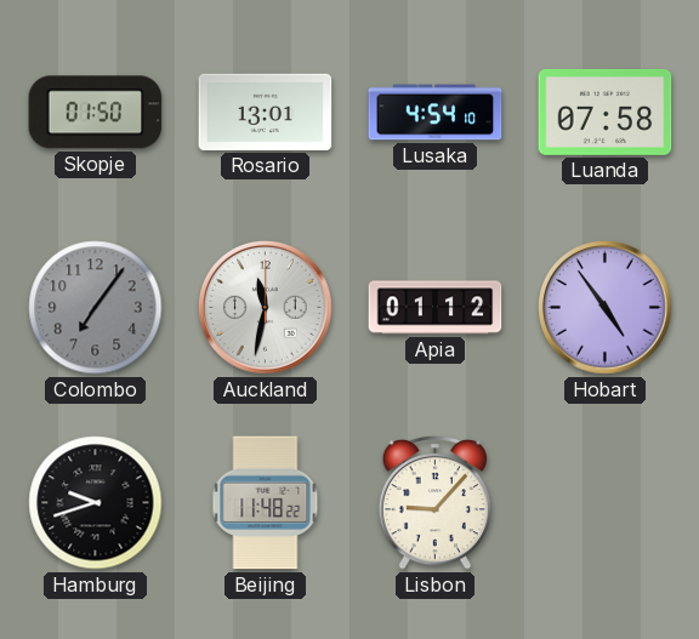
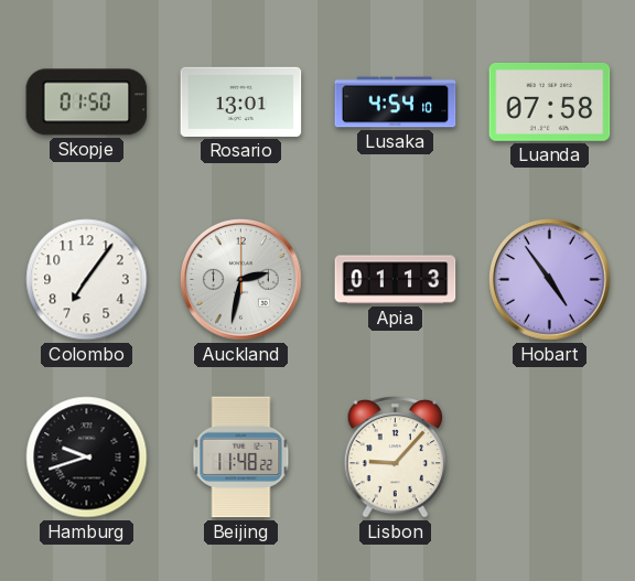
Colombo dial: grey -> white (87, 280)
Auckland: 11:32 -> 2:32 (241, 280)
Apia: 01:12 -> 01:13 (396, 280)
